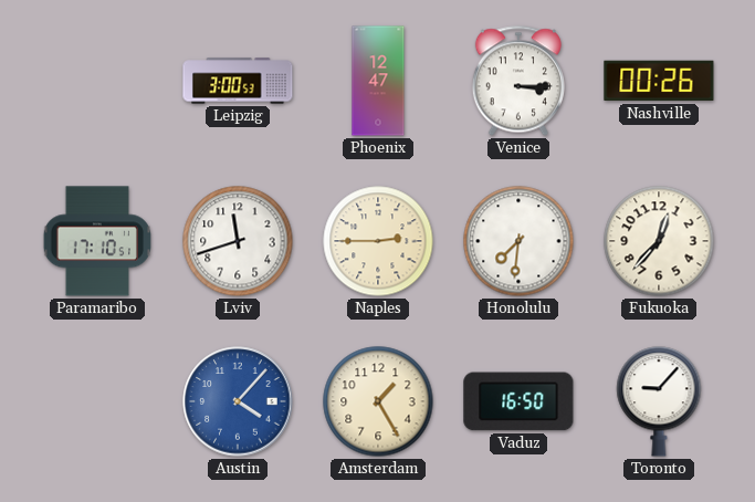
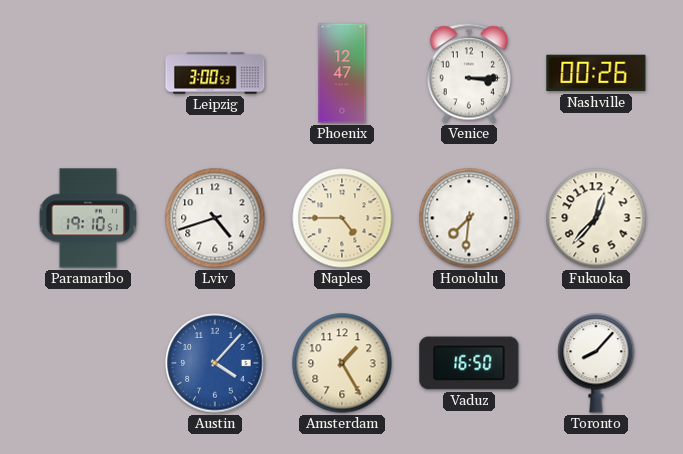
Paramaribo: 17:10 -> 19:10 (87, 218)
Lviv: 11:42 -> 4:42 (215, 218)
Naples: 2:45 -> 4:45 (342, 218)
Toronto: 9:07 -> 8:07 (596, 363)
